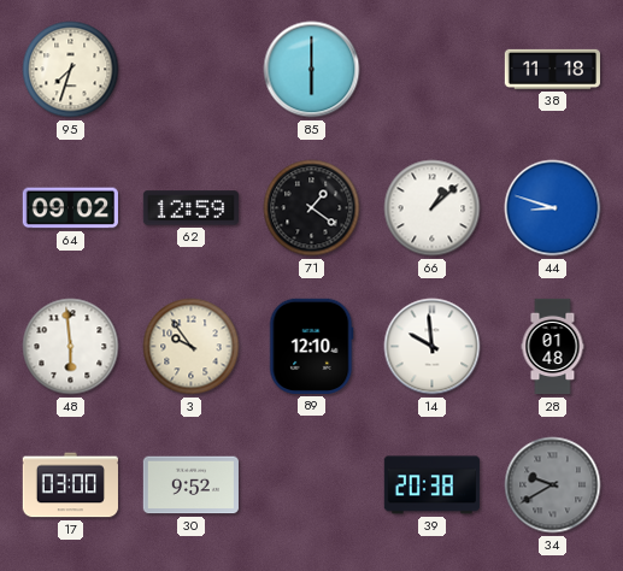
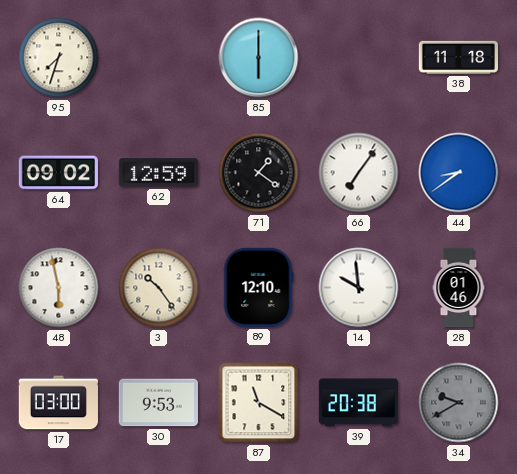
66: 1:08 -> 7:06 (359, 173)
44: 8:48 -> 8:39 (459, 173)
48: 5:59 -> 5:58 (59, 288)
3: 9:54 -> 10:24 (159, 288)
28: 01:48 -> 01:46 (459, 288)
30: 9:52 -> 9:53 (158, 403)
87: none -> 11:20 (259, 403)
